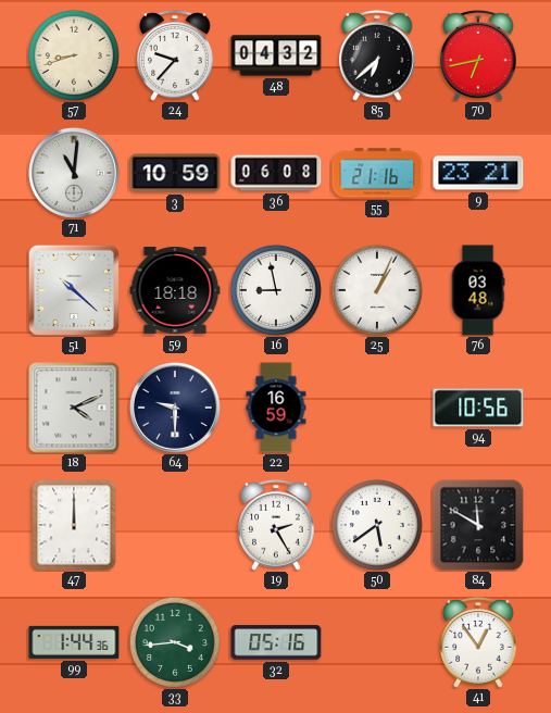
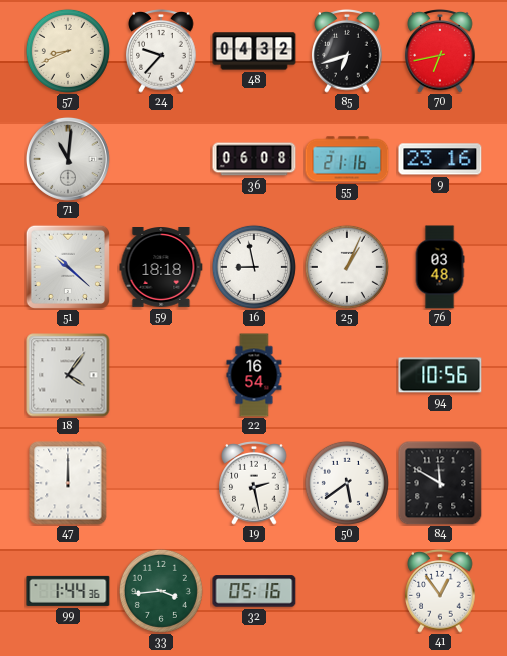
57: 8:42 -> 8:41 (68, 51)
85: 6:38 -> 6:42 (347, 51)
3: 10:59 -> none (175, 173)
9: 23:21 -> 23:16 (440, 159)
18: 4:11 -> 4:06 (68, 375)
64: 9:30 -> none (175, 408)
22: 16:59 -> 16:54 (254, 375)
19: 2:25 -> 2:28 (254, 483)
